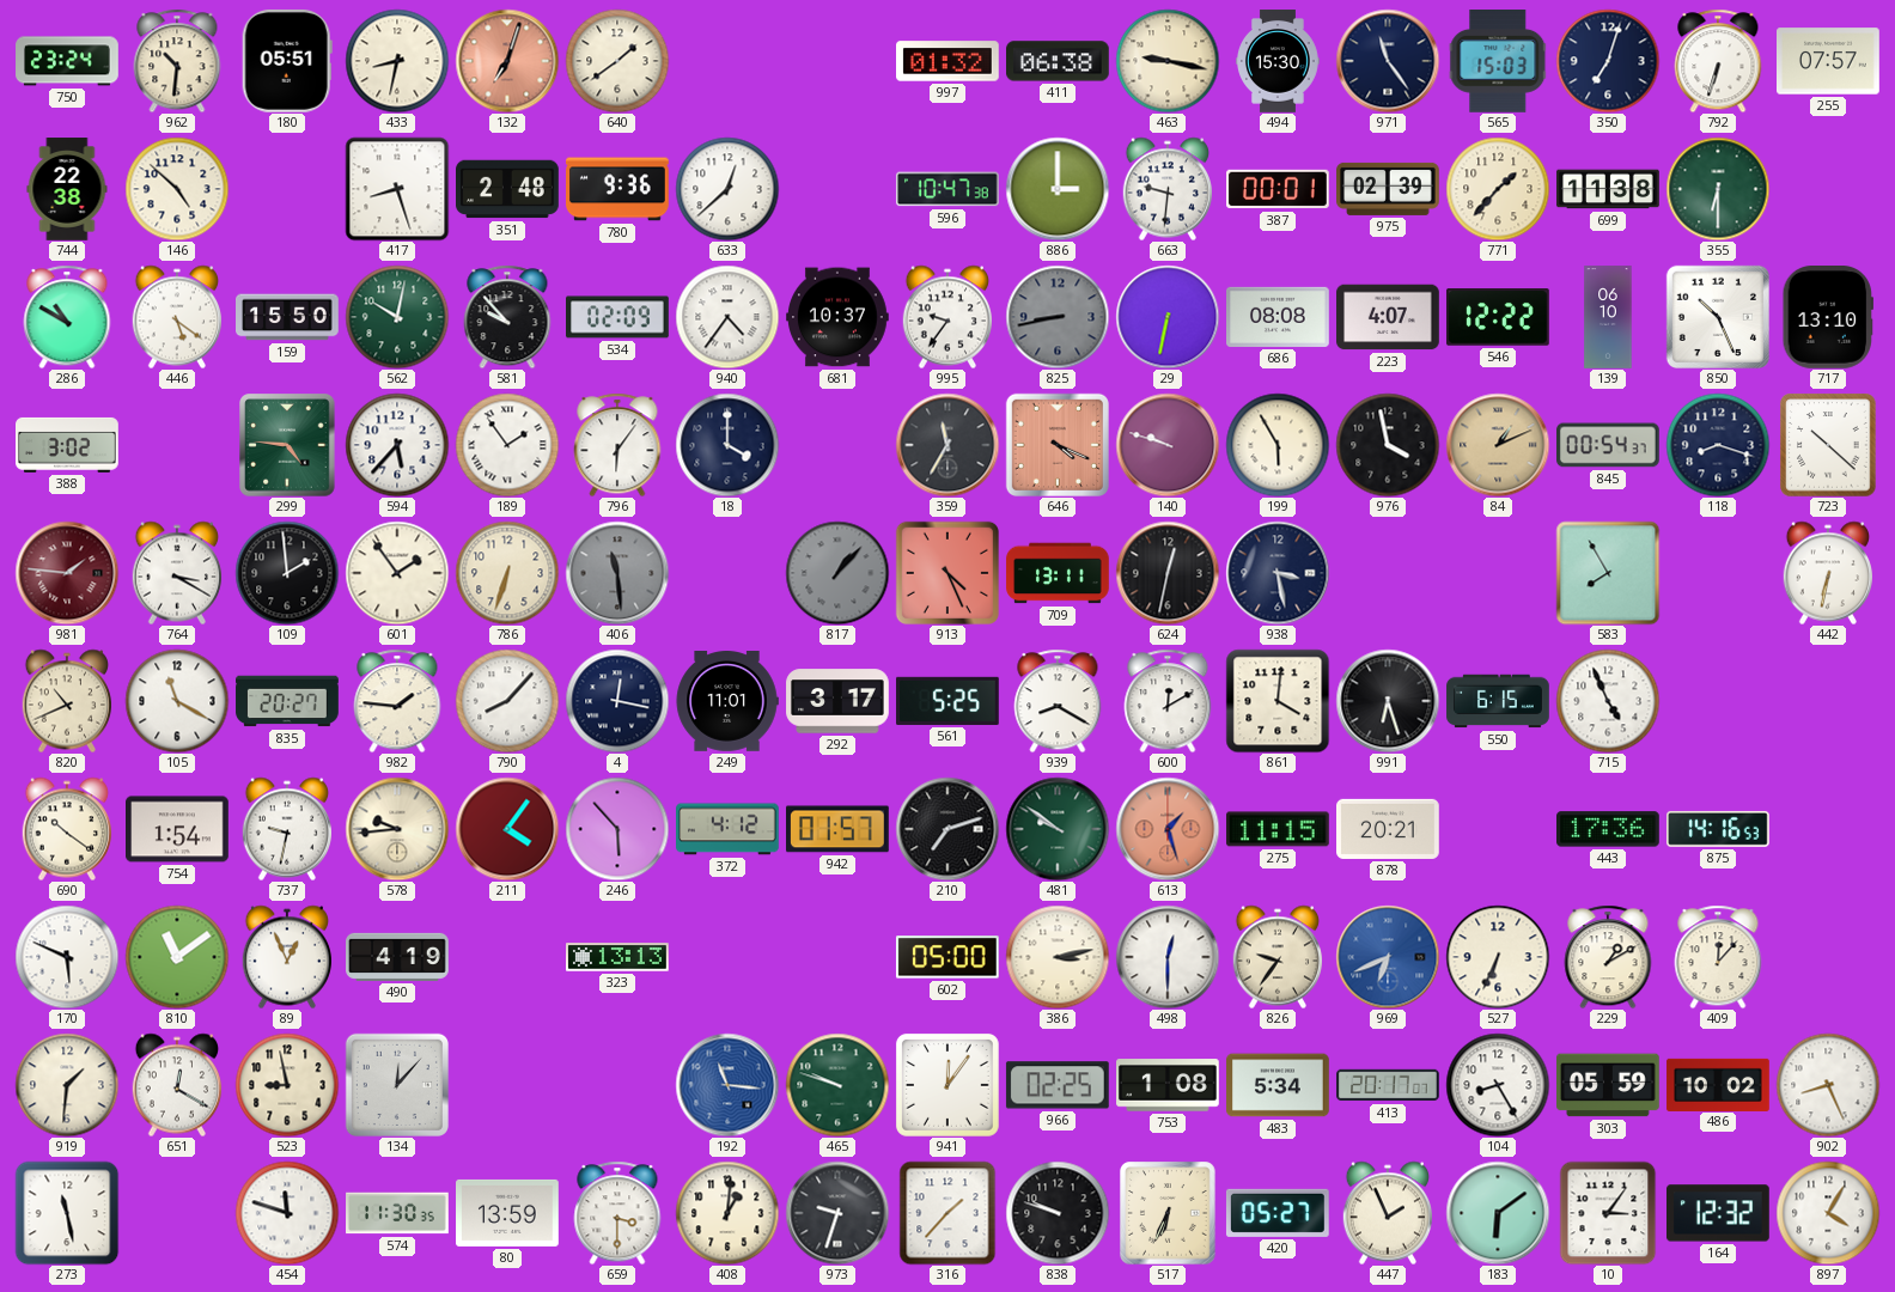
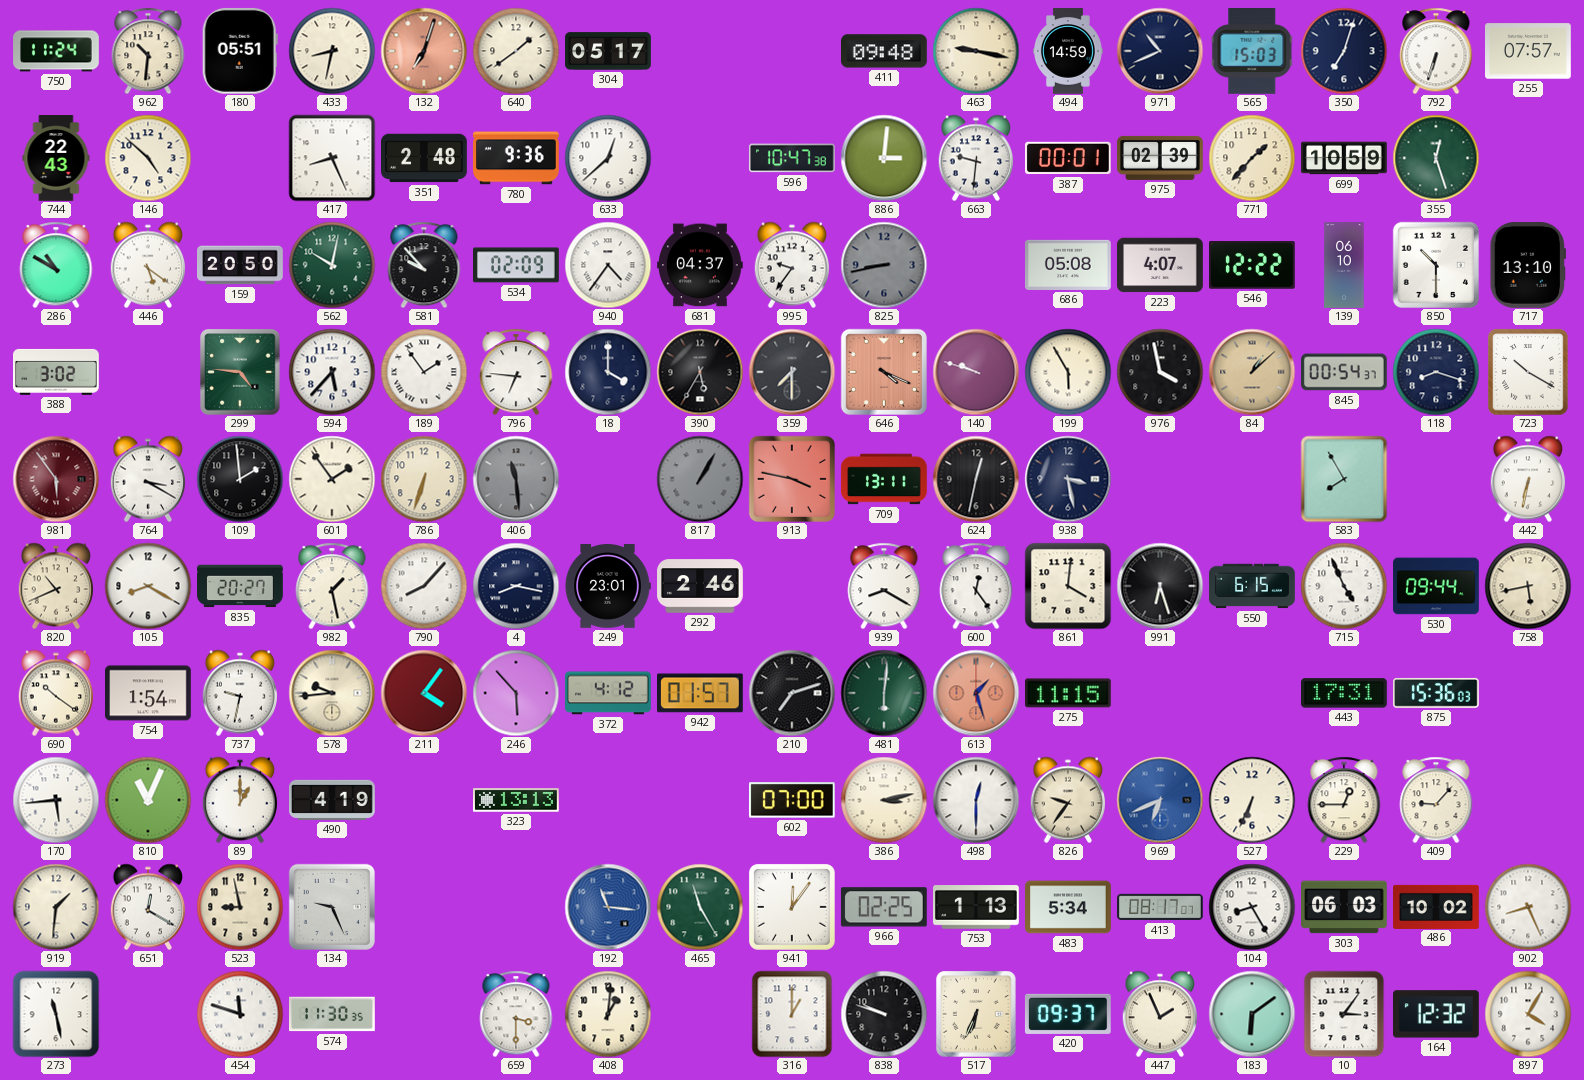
750: 23:24 -> 11:24 (56, 51)
304: none -> 05:17 (608, 51)
997: 01:32 -> none (949, 61)
411: 06:38 -> 09:48 (885, 51)
494: 15:30 -> 14:59 (1069, 51)
971: 11:24 -> 10:41 (1160, 51)
744: 22:38 -> 22:43 (56, 158)
417: 8:27 -> 8:26 (332, 158)
886: 3:00 -> 3:01 (884, 158)
699: 11:38 -> 10:59 (1344, 158)
355: 6:30 -> 12:27 (1436, 158)
159: 15:50 -> 20:50 (241, 265)
681: 10:37 -> 04:37 (701, 265)
29: 6:32 -> none (1168, 317)
686: 08:08 -> 05:08 (1069, 265)
850: 10:26 -> 10:30 (1436, 265)
796: 6:06 -> 6:46 (516, 372)
390: none -> 5:35 (700, 372)
359: 11:35 -> 7:30 (792, 372)
84: 1:11 -> 1:08 (1252, 372)
723: 10:22 -> 10:20 (1528, 372)
981: 1:46 -> 5:54 (56, 479)
817: 1:07 -> 1:05 (700, 479)
913: 4:26 -> 3:47 (792, 479)
105: 11:20 -> 8:20 (148, 586)
982: 1:46 -> 1:28 (332, 586)
4: 12:17 -> 8:17 (516, 586)
249: 11:01 -> 23:01 (608, 587)
292: 3:17 -> 2:46 (700, 586)
561: 5:25 -> none (949, 701)
600: 12:10 -> 12:24 (976, 586)
530: none -> 09:44 (1436, 586)
758: none -> 5:43 (1528, 586)
481: 9:51 -> 6:01 (884, 693)
878: 20:21 -> none (1389, 829)
443: 17:36 -> 17:31 (1345, 693)
875: 14:16 -> 15:36 (1437, 693)
170: 5:49 -> 5:44 (56, 800)
810: 11:09 -> 11:04 (148, 800)
89: 12:56 -> 1:00 (239, 800)
602: 05:00 -> 07:00 (792, 800)
229: 1:10 -> 12:45 (1344, 800)
409: 12:07 -> 9:07 (1436, 800)
134: 12:07 -> 9:26 (332, 907)
465: 9:48 -> 11:25 (700, 907)
753: 1:08 -> 1:13 (977, 907)
413: 20:17 -> 08:17 (1160, 907)
303: 05:59 -> 06:03 (1345, 907)
80: 13:59 -> none (508, 1213)
973: 9:33 -> none (837, 1213)
316: 1:37 -> 1:00 (792, 1014)
420: 05:27 -> 09:37 (1068, 1014)
